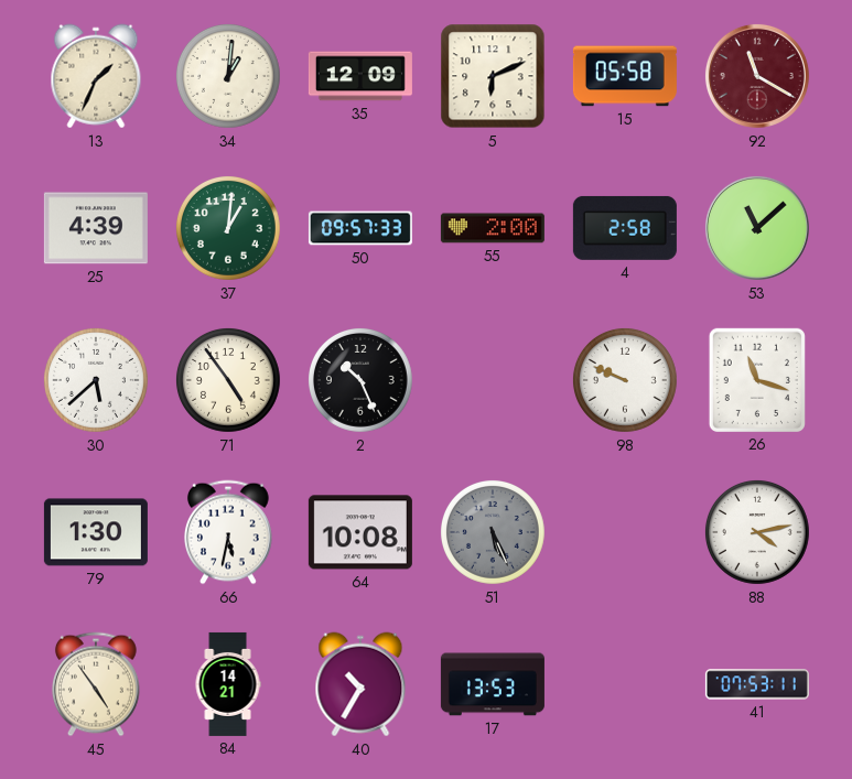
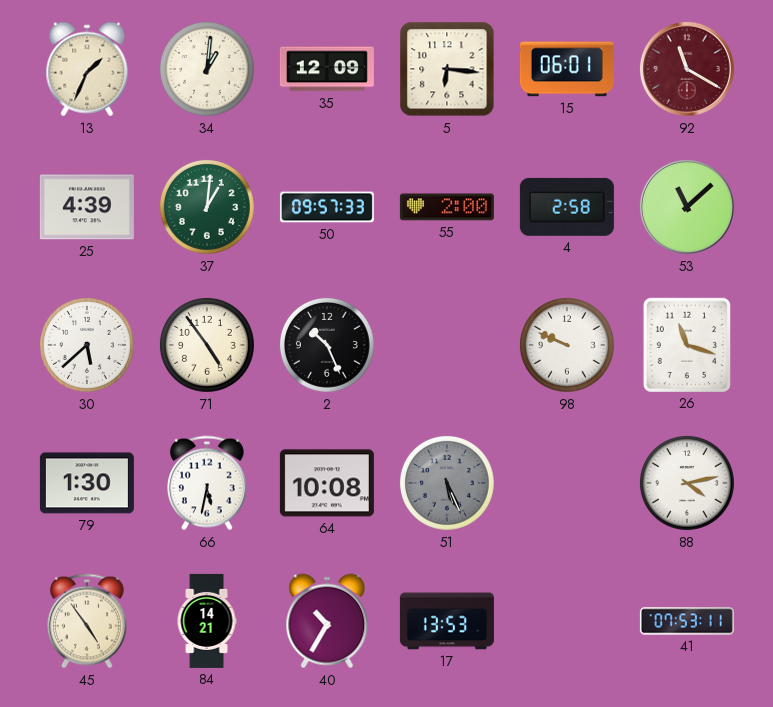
5: 6:11 -> 6:16 (447, 69)
15: 05:58 -> 06:01 (567, 69)
